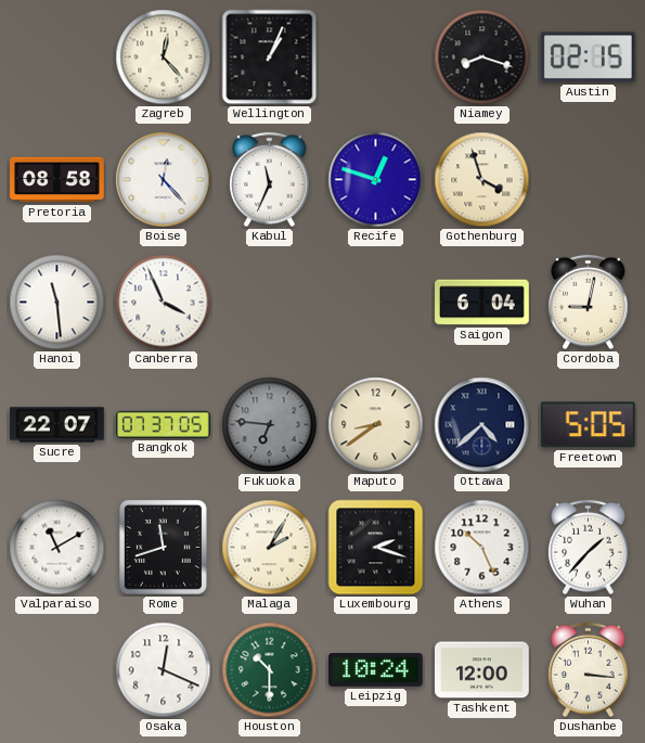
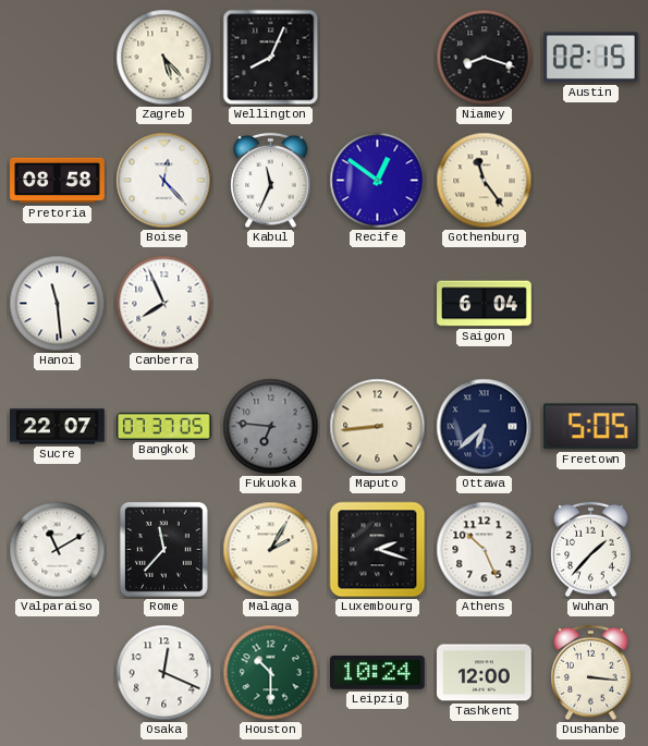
Zagreb: 12:23 -> 5:23 (164, 58)
Wellington: 1:04 -> 8:04 (271, 58)
Recife: 12:48 -> 12:51 (378, 181)
Gothenburg: 3:57 -> 11:24 (485, 181)
Canberra: 3:56 -> 7:56 (164, 304)
Cordoba: 9:02 -> none (589, 303)
Maputo: 8:39 -> 8:44 (378, 427)
Ottawa: 4:38 -> 6:38 (485, 427)
Rome: 11:42 -> 11:37 (163, 549)
